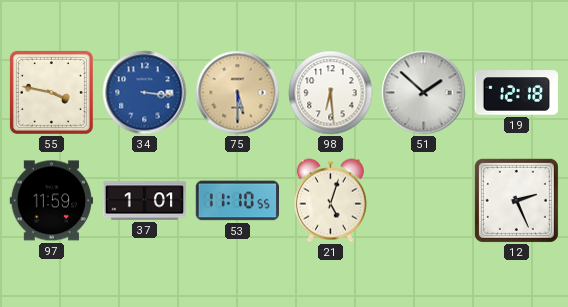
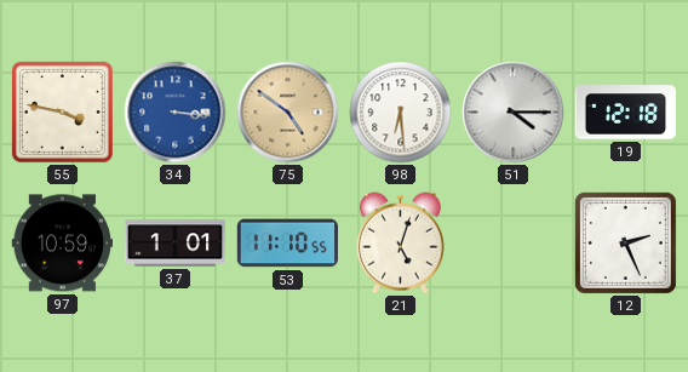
75: 5:30 -> 4:51 (288, 113)
51: 1:52 -> 4:15 (514, 113)
97: 11:59 -> 10:59 (62, 244)
